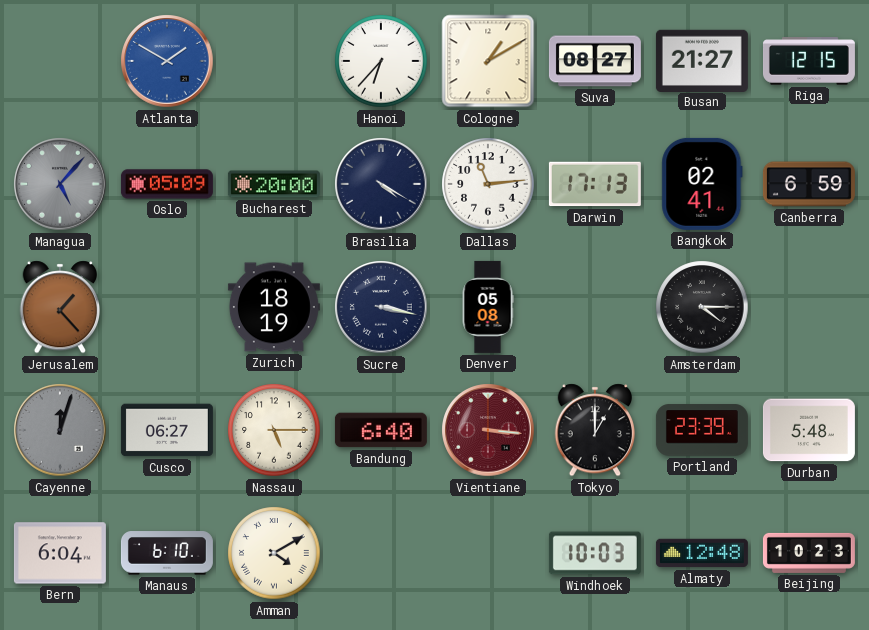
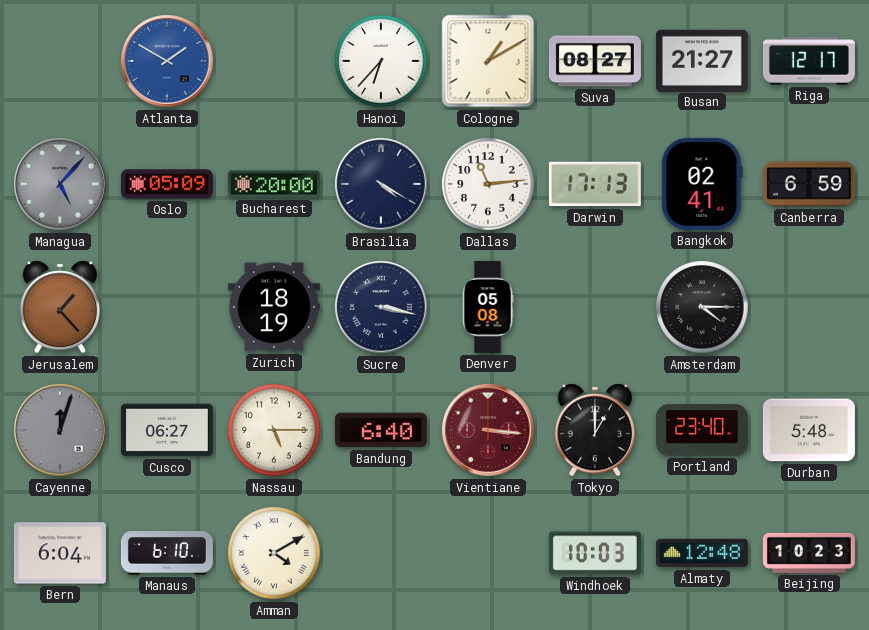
Riga: 12:15 -> 12:17 (809, 61)
Portland: 23:39 -> 23:40 (702, 430)
